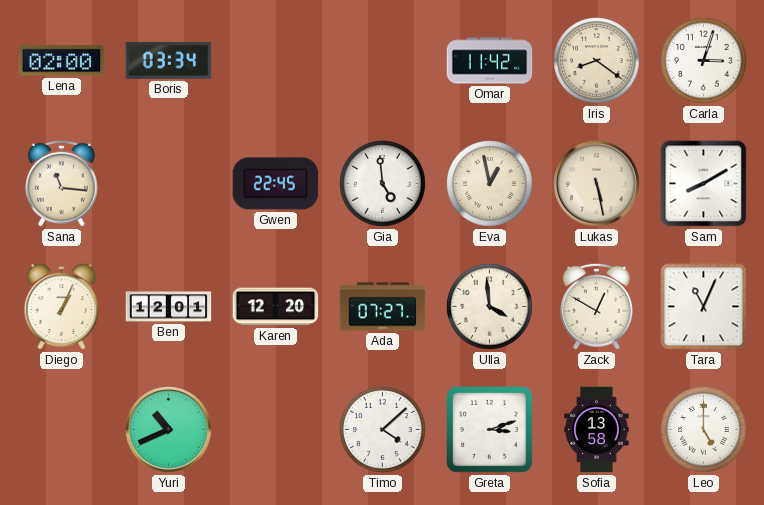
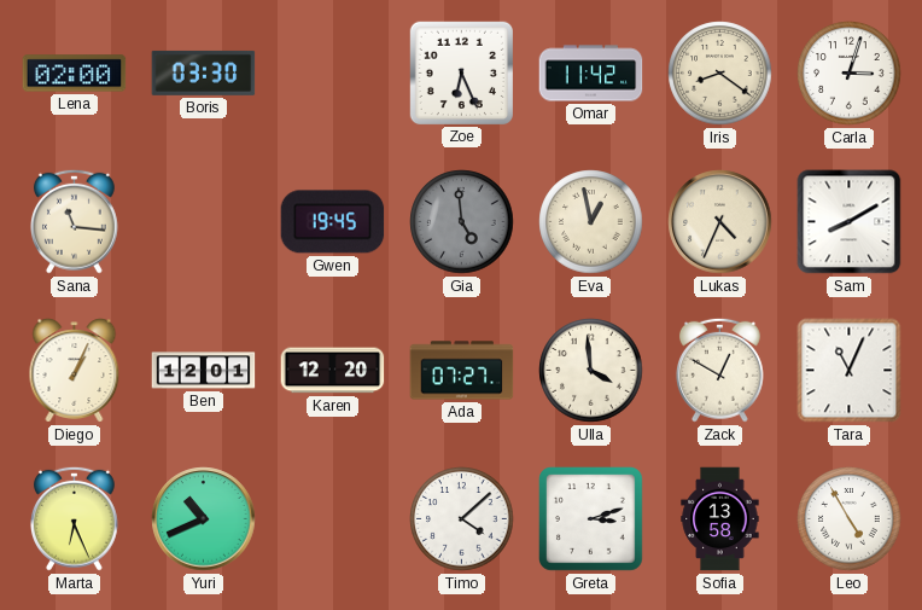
Boris: 03:34 -> 03:30 (204, 72)
Zoe: none -> 6:26 (461, 72)
Gwen: 22:45 -> 19:45 (333, 222)
Gia dial: white -> grey (462, 222)
Lukas: 5:28 -> 4:34 (720, 222)
Marta: none -> 6:26 (74, 518)
Leo: 5:00 -> 4:55 (850, 519)
